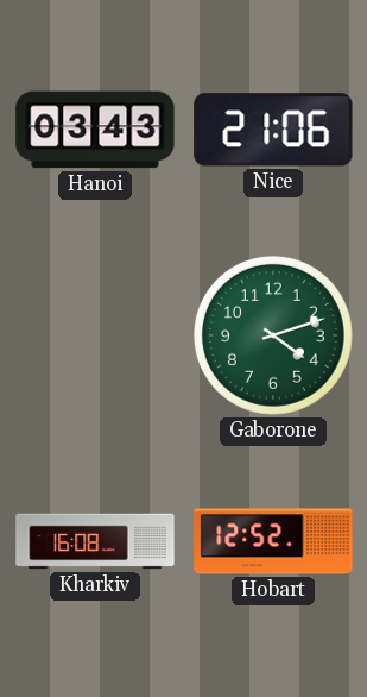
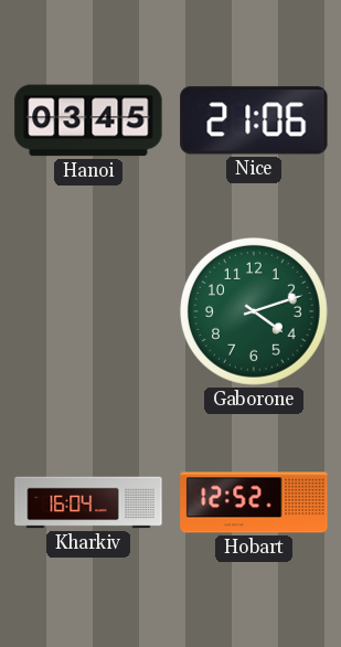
Hanoi: 03:43 -> 03:45 (88, 120)
Kharkiv: 16:08 -> 16:04 (88, 502)
